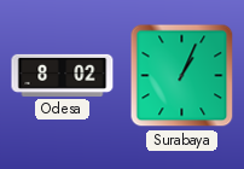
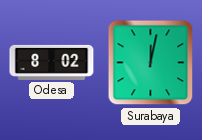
Surabaya: 1:04 -> 12:02 (151, 63)
